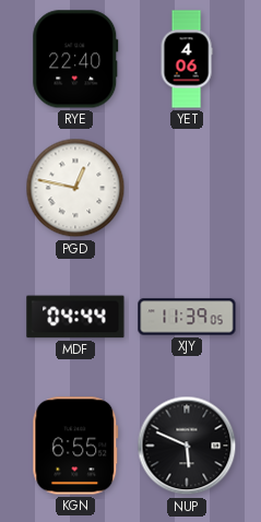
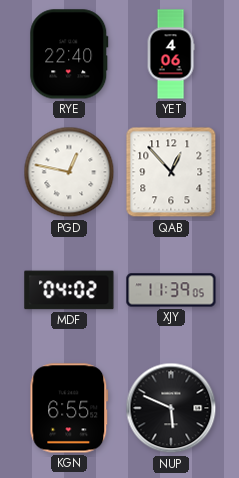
QAB: none -> 12:53 (171, 172)
MDF: 04:44 -> 04:02 (69, 290)
